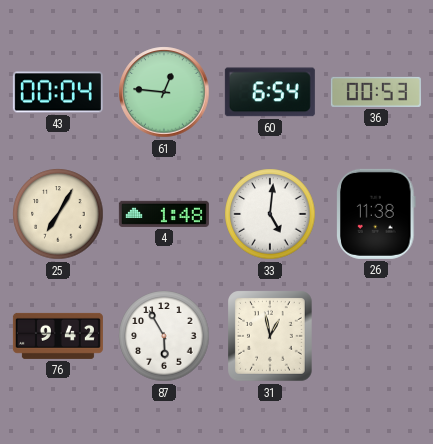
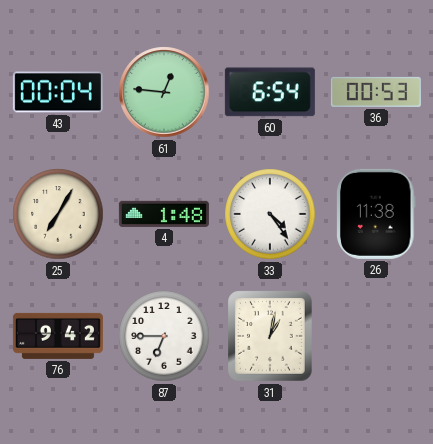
33: 5:01 -> 4:24 (270, 214)
87: 5:55 -> 6:45 (164, 336)
31: 12:58 -> 1:02 (271, 337)
